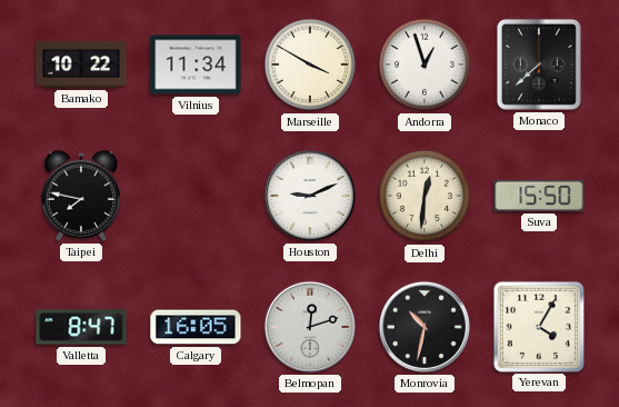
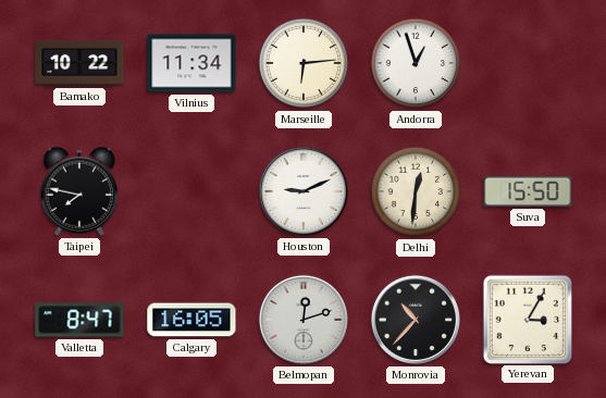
Marseille: 3:50 -> 6:14 (304, 63)
Monaco: 7:38 -> none (539, 64)
Monrovia: 10:32 -> 10:37 (416, 320)
Yerevan: 4:05 -> 3:05 (527, 319)
